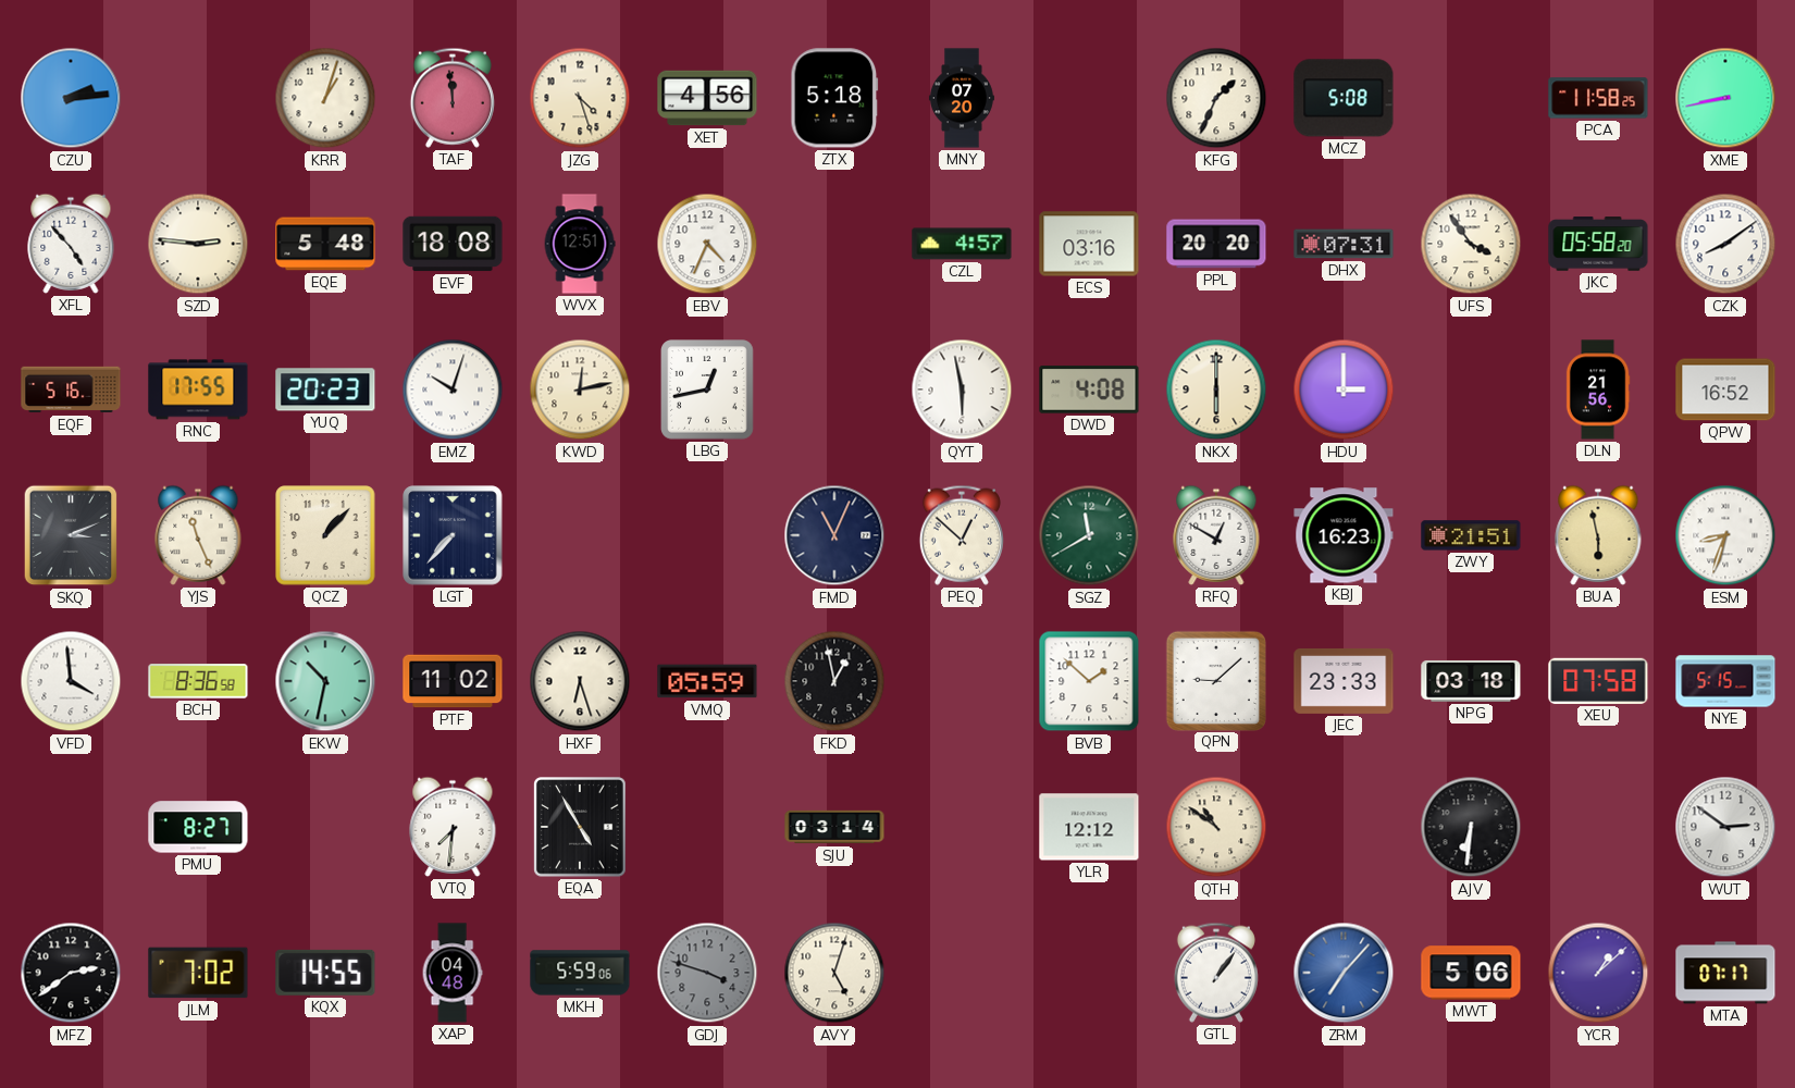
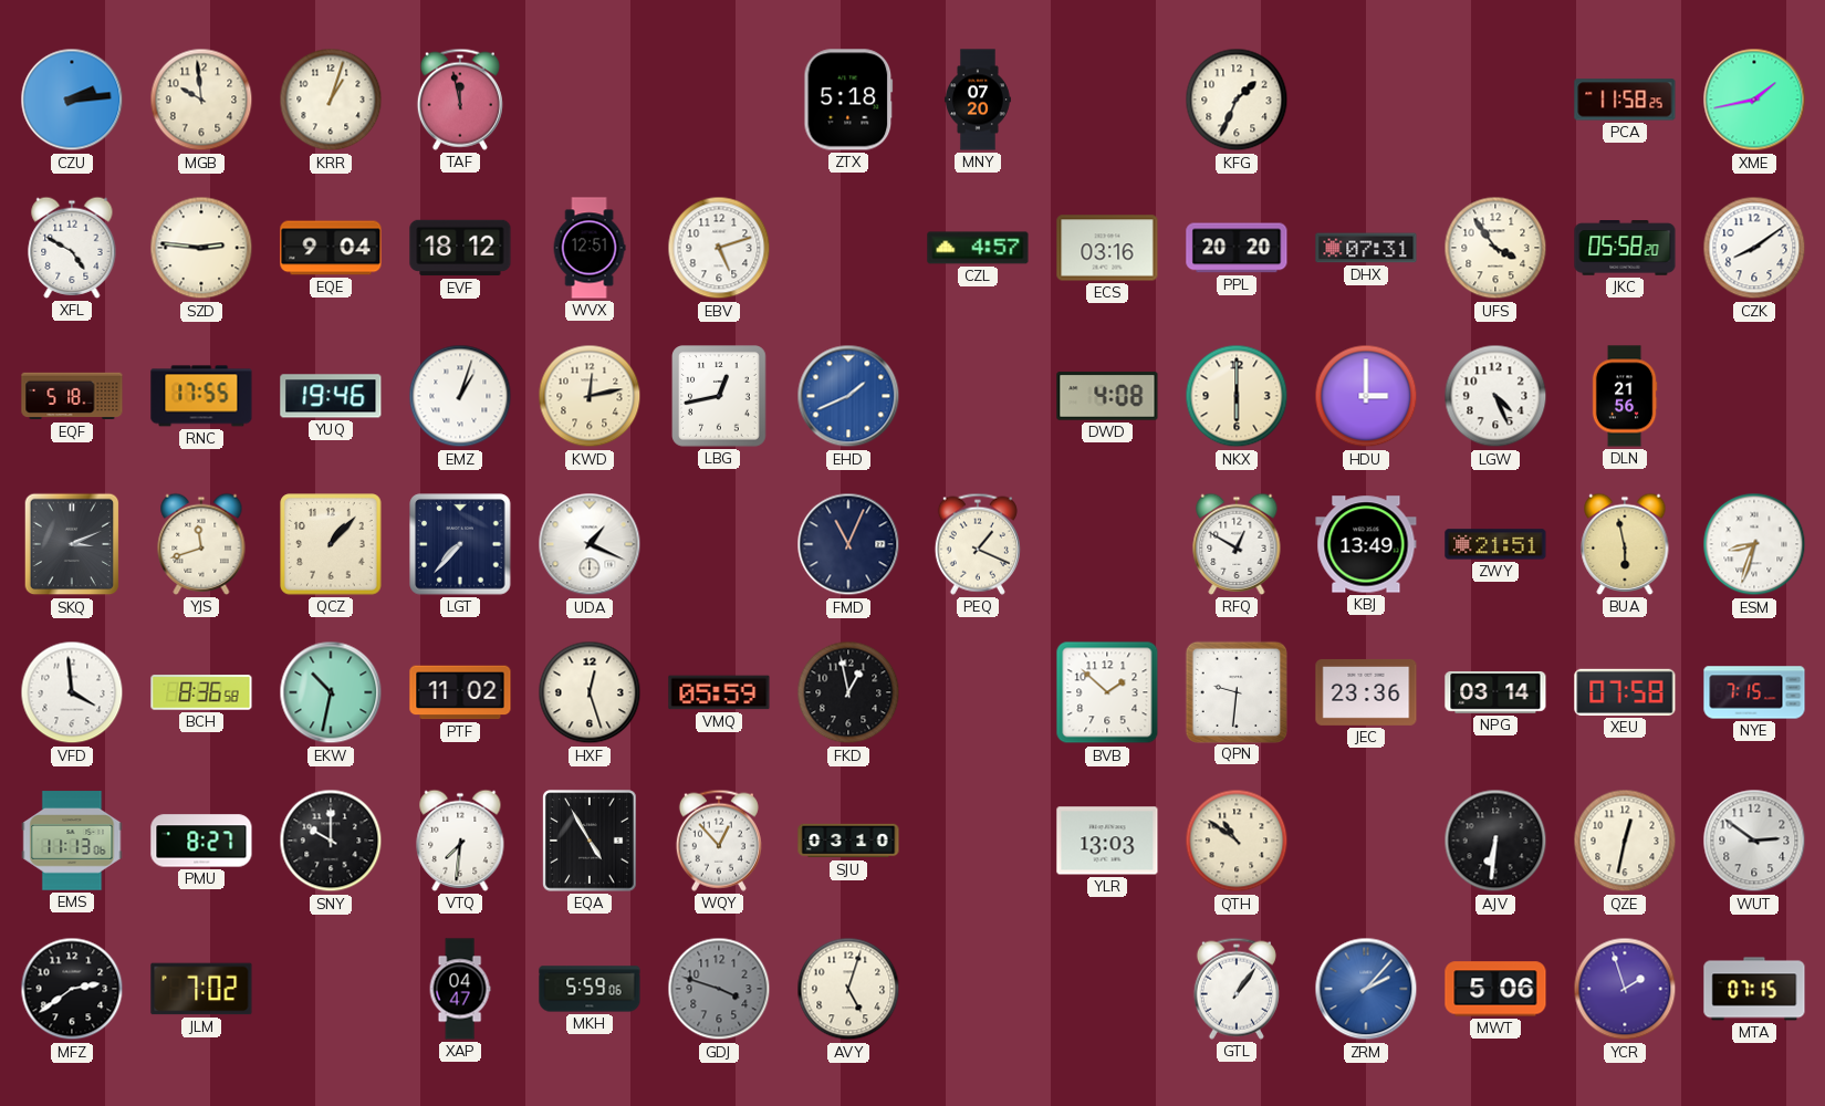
MGB: none -> 9:59 (201, 100)
TAF: 11:59 -> 11:58 (460, 100)
JZG: 4:27 -> none (580, 98)
XET: 4:56 -> none (707, 98)
MCZ: 5:08 -> none (1344, 98)
XME: 8:43 -> 1:43 (1754, 100)
XFL: 4:53 -> 4:50 (72, 248)
EQE: 5:48 -> 9:04 (331, 248)
EVF: 18:08 -> 18:12 (460, 248)
EBV: 4:34 -> 5:12 (719, 248)
EQF: 5:16 -> 5:18 (72, 396)
YUQ: 20:23 -> 19:46 (331, 396)
EMZ: 10:03 -> 1:03 (460, 396)
EHD: none -> 1:41 (848, 396)
QYT: 5:58 -> none (962, 390)
LGW: none -> 4:26 (1495, 396)
QPW: 16:52 -> none (1725, 390)
YJS: 11:26 -> 11:42 (201, 544)
UDA: none -> 1:19 (590, 544)
PEQ: 12:52 -> 1:19 (978, 544)
SGZ: 11:40 -> none (1089, 535)
KBJ: 16:23 -> 13:49 (1366, 544)
HXF: 6:27 -> 12:27 (590, 692)
QPN: 9:08 -> 9:31 (1235, 691)
JEC: 23:33 -> 23:36 (1366, 692)
NPG: 03:18 -> 03:14 (1495, 692)
NYE: 5:15 -> 7:15 (1754, 692)
EMS: none -> 11:13 (72, 841)
SNY: none -> 10:00 (331, 841)
WQY: none -> 12:53 (719, 841)
SJU: 03:14 -> 03:10 (848, 841)
YLR: 12:12 -> 13:03 (1107, 841)
QZE: none -> 12:32 (1625, 841)
KQX: 14:55 -> none (325, 973)
XAP: 04:48 -> 04:47 (460, 989)
ZRM: 7:07 -> 2:07 (1366, 989)
YCR: 1:08 -> 1:57 (1625, 989)
MTA: 07:17 -> 07:15 (1754, 989)
